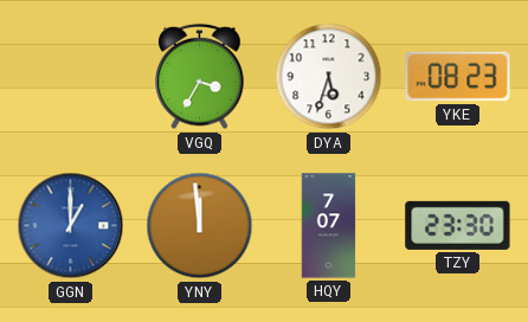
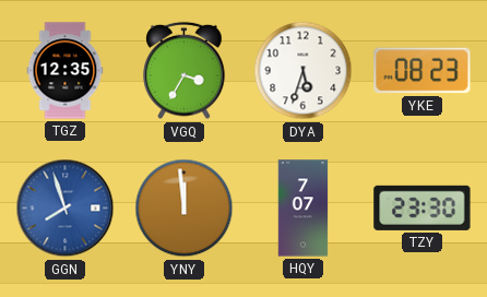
TGZ: none -> 12:35 (66, 71)
GGN: 1:00 -> 7:57 (66, 209)
